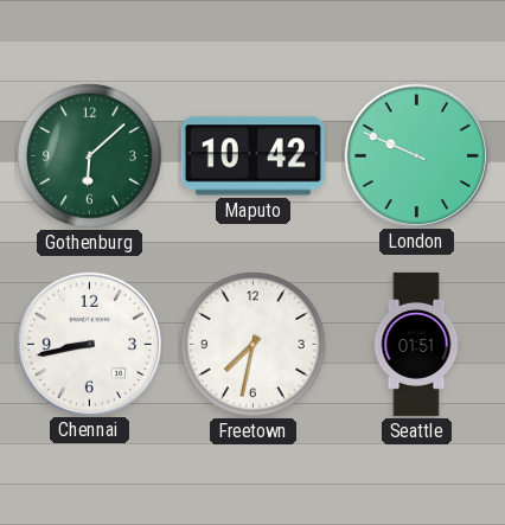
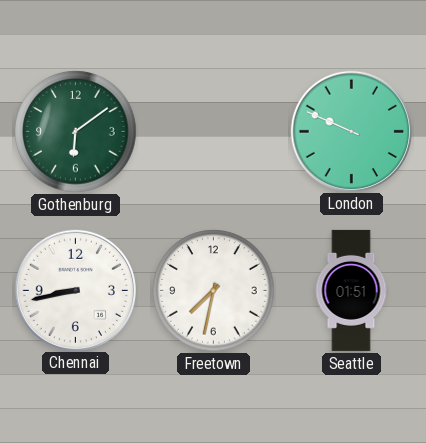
Gothenburg: 6:08 -> 6:09 (76, 132)
Maputo: 10:42 -> none (252, 156)
